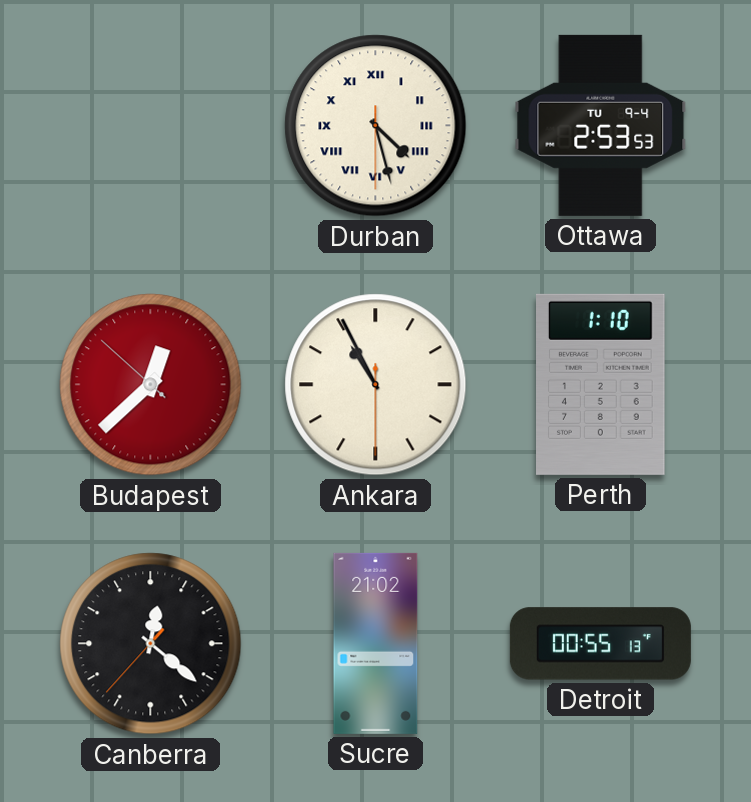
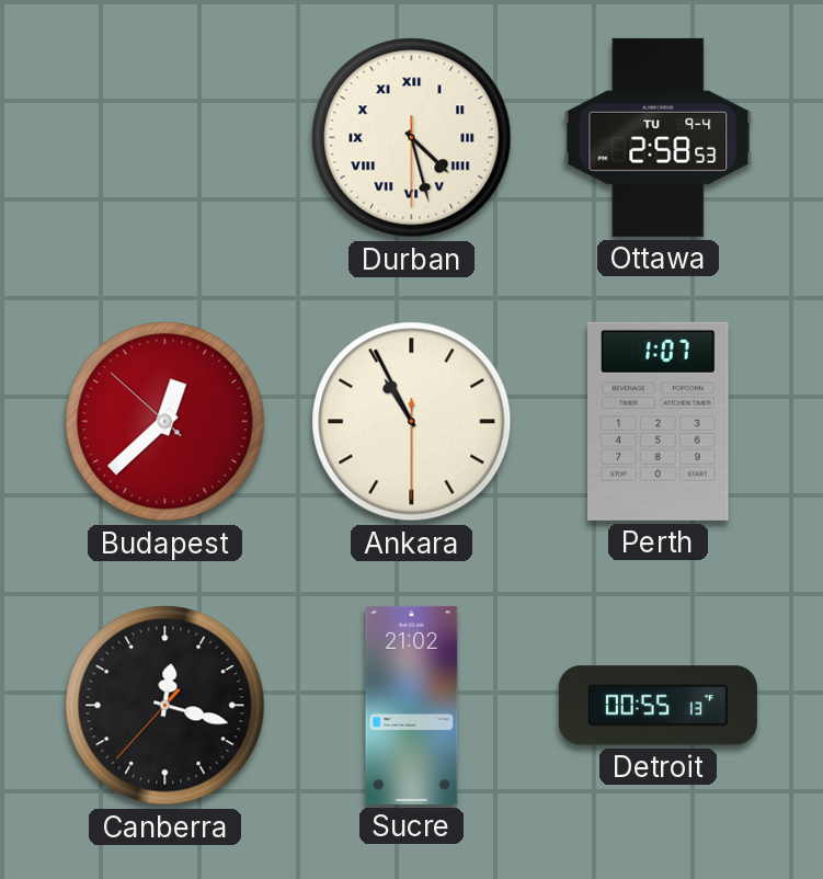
Ottawa: 2:53 -> 2:58 (659, 137)
Perth: 1:10 -> 1:07 (659, 421)
Canberra: 12:21 -> 12:17 (165, 706)
